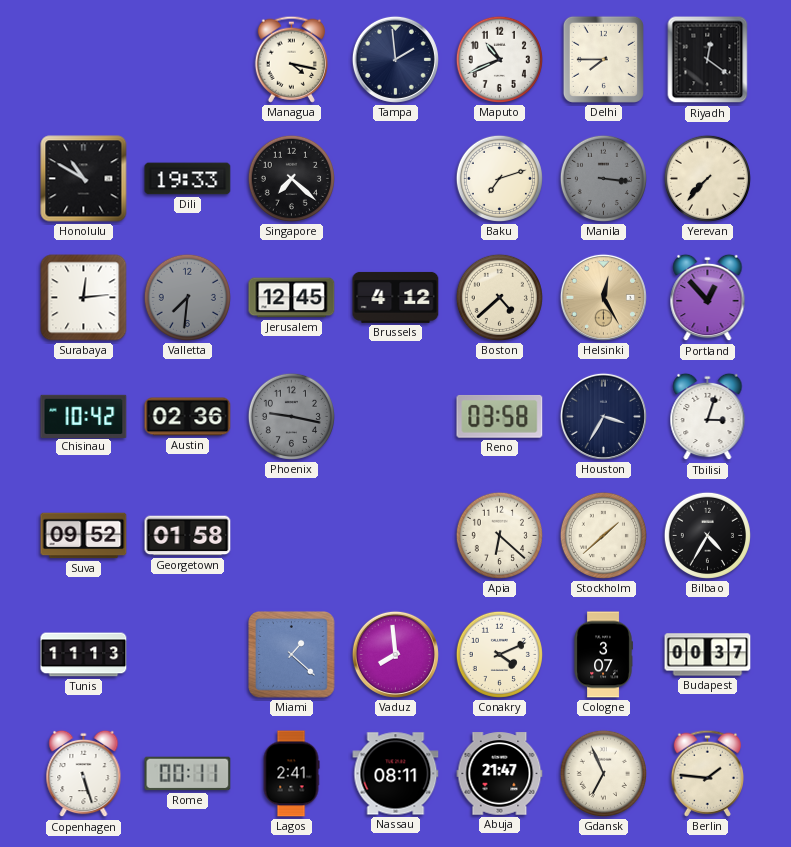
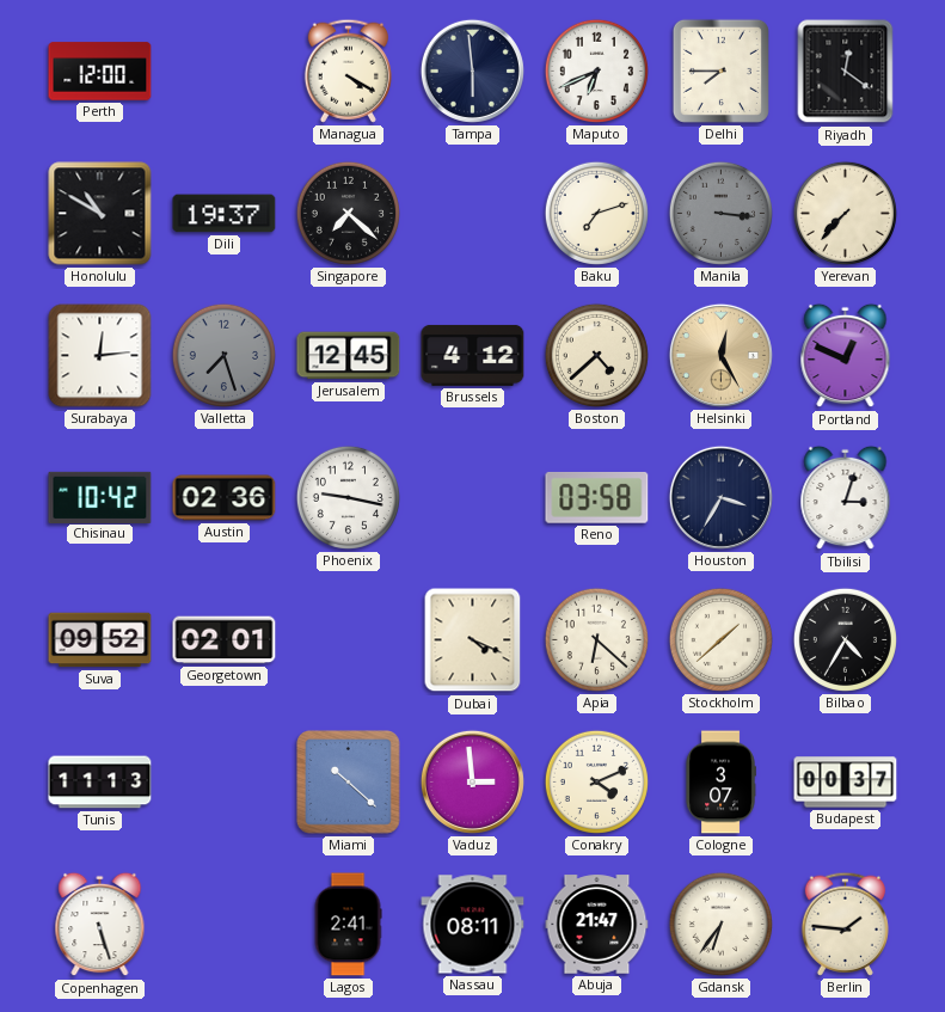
Perth: none -> 12:00 (100, 72)
Managua: 4:17 -> 4:20 (348, 70)
Tampa: 1:59 -> 5:59 (472, 70)
Maputo: 10:41 -> 6:41 (596, 70)
Dili: 19:33 -> 19:37 (225, 214)
Valletta: 7:31 -> 7:27 (223, 355)
Portland: 12:53 -> 12:49 (846, 356)
Phoenix dial: grey -> white (348, 497)
Georgetown: 01:58 -> 02:01 (225, 640)
Dubai: none -> 4:19 (473, 640)
Miami: 1:22 -> 10:22 (349, 783)
Vaduz: 7:59 -> 2:59 (472, 781)
Rome: 00:11 -> none (188, 774)
Gdansk: 6:56 -> 6:36 (720, 924)
